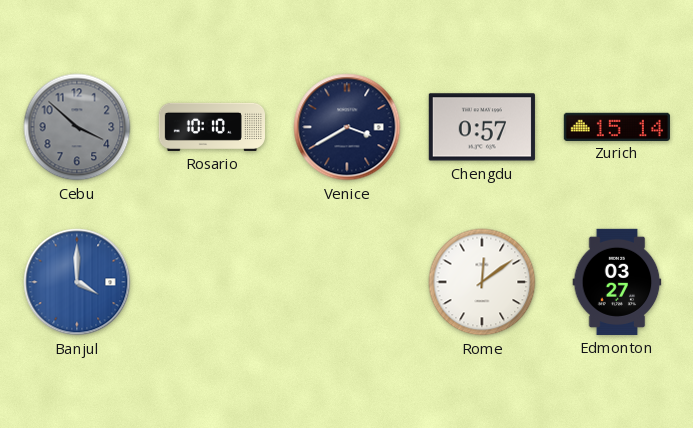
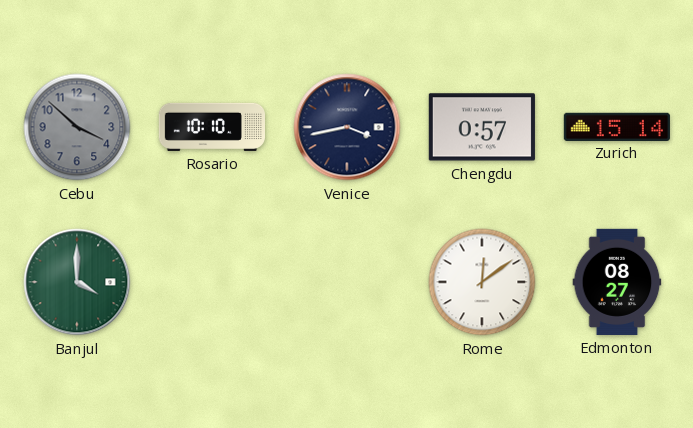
Venice: 3:40 -> 3:43 (347, 127)
Banjul dial: blue -> green (77, 282)
Edmonton: 03:27 -> 08:27 (617, 282)
